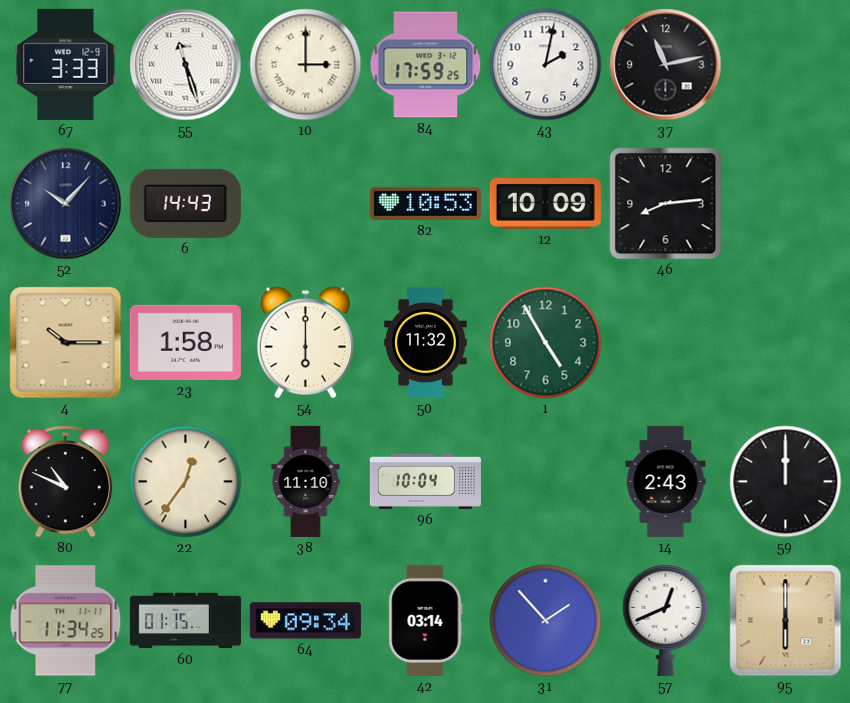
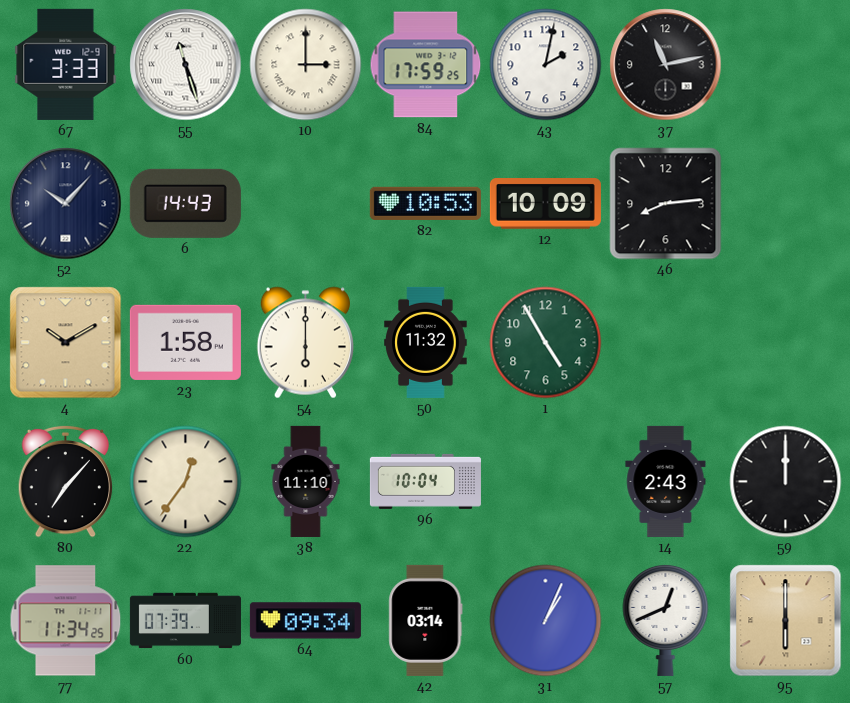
4: 10:15 -> 10:10 (66, 343)
80: 10:49 -> 7:07 (66, 481)
60: 01:15 -> 07:39 (185, 621)
31: 1:53 -> 1:04 (546, 621)
